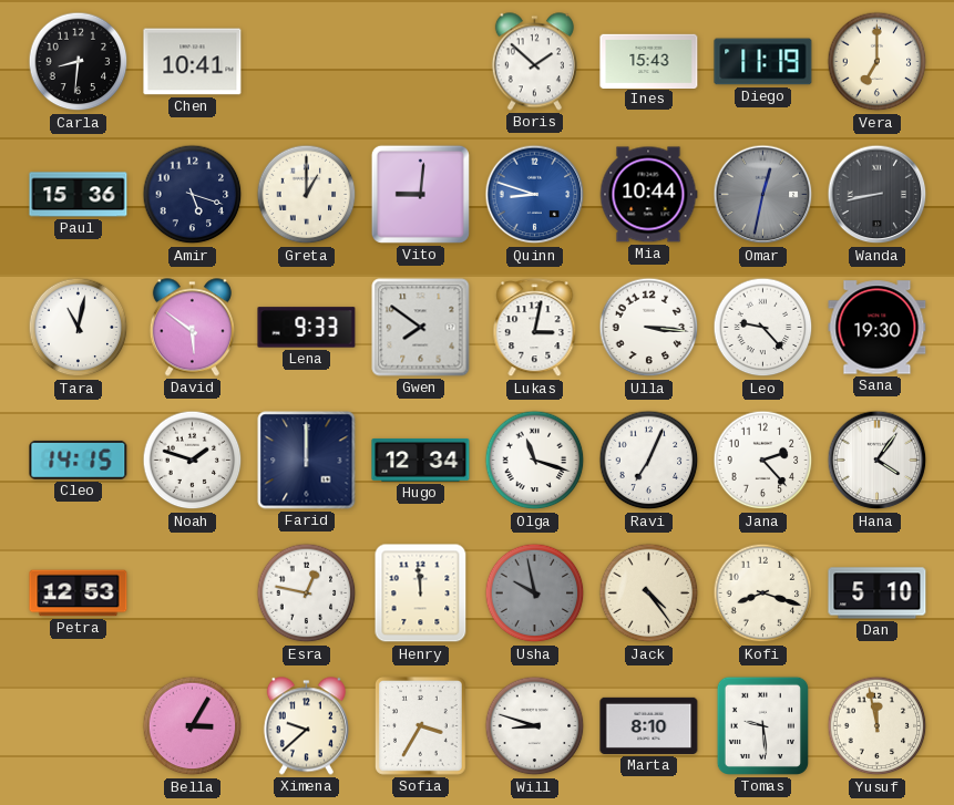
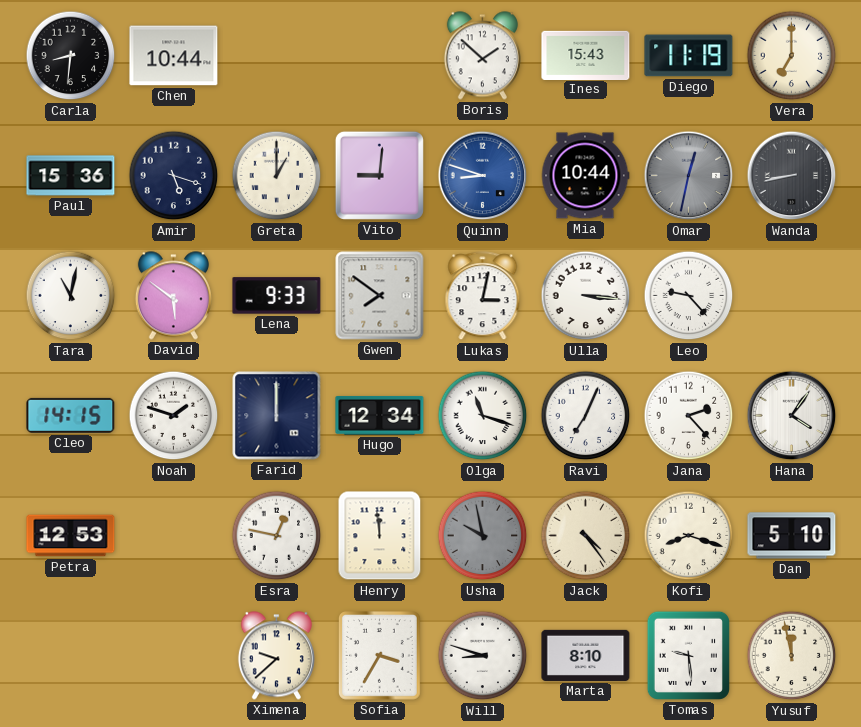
Chen: 10:41 -> 10:44 (174, 56)
Sana: 19:30 -> none (878, 328)
Bella: 3:05 -> none (193, 726)
